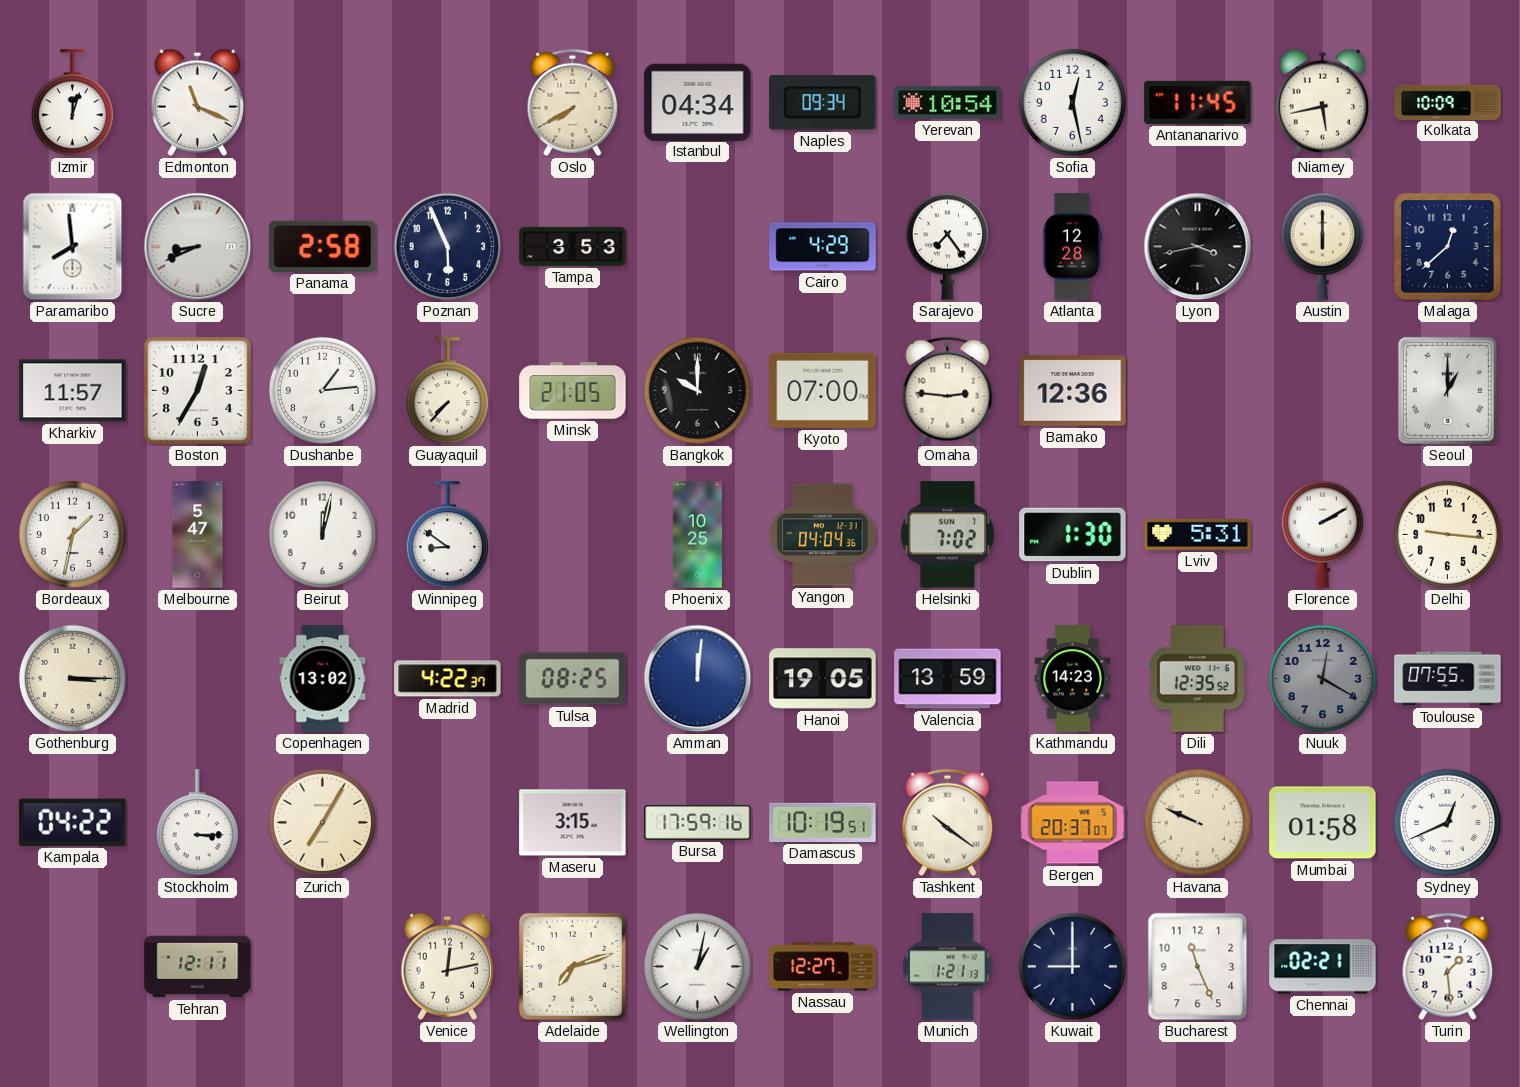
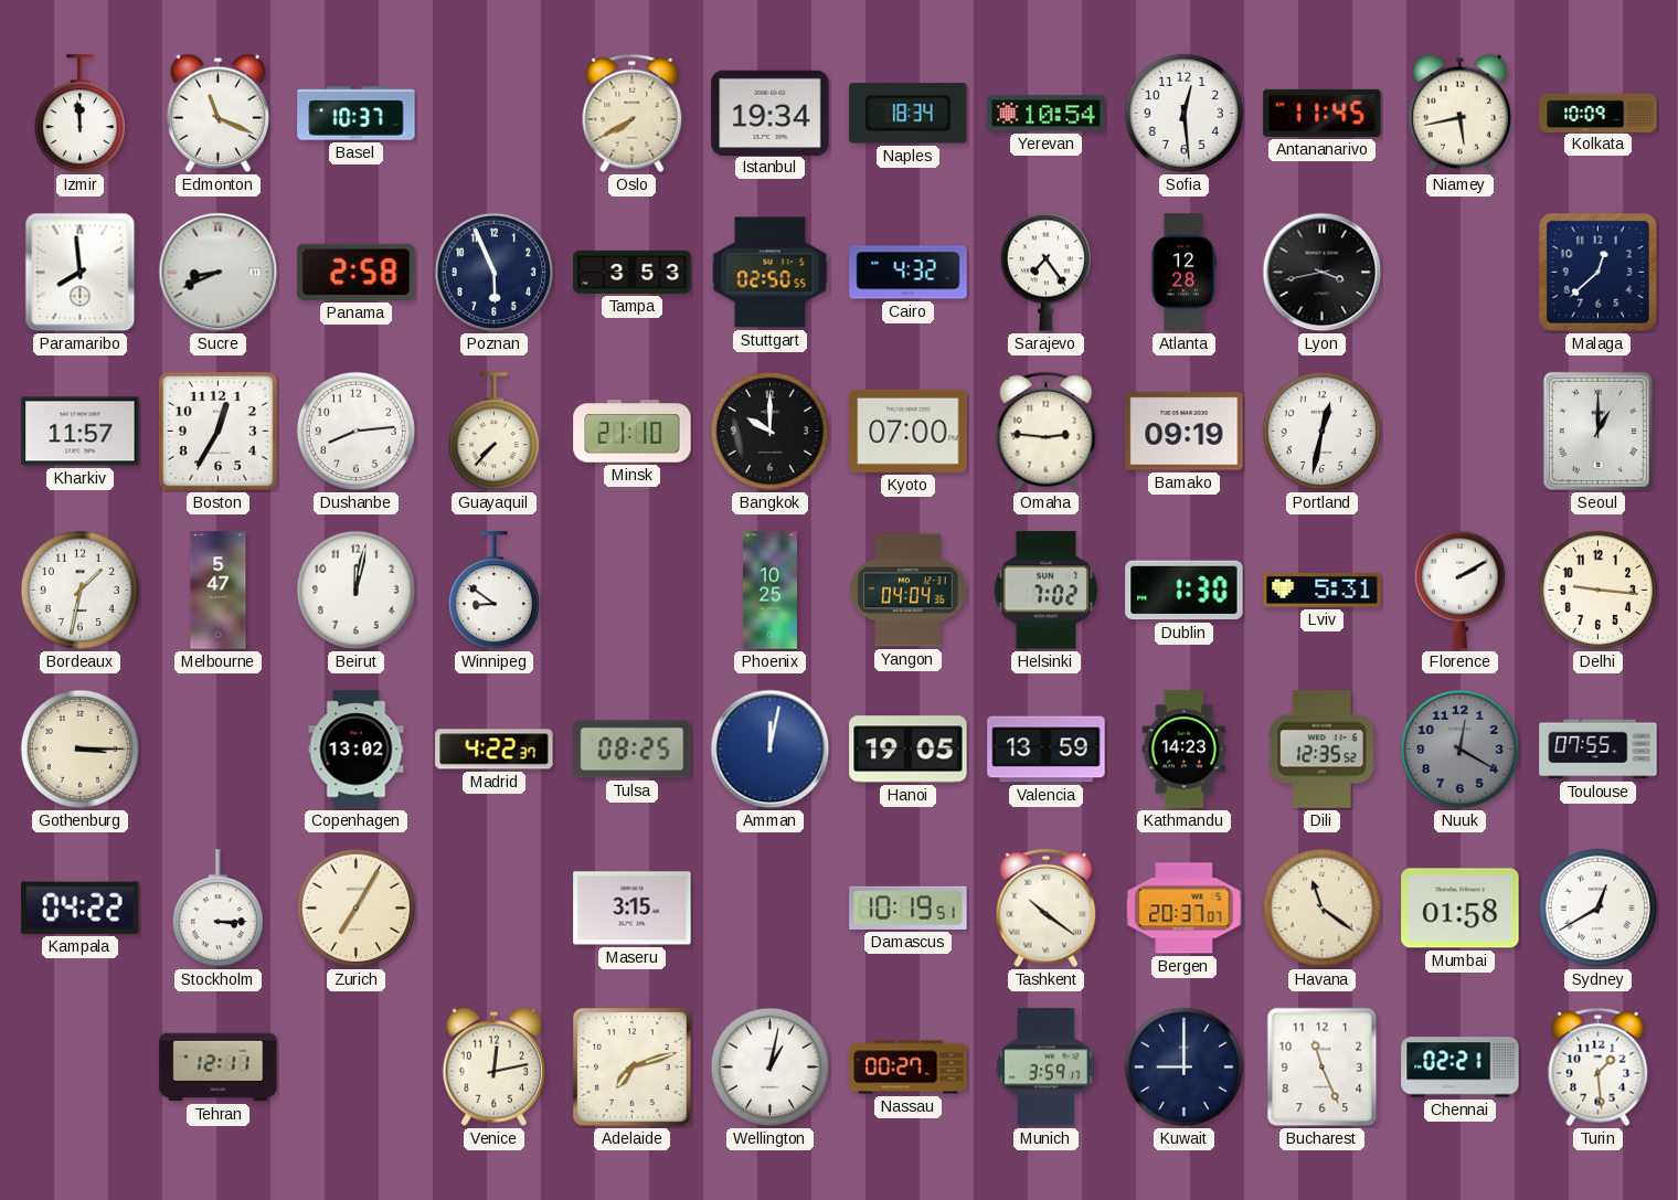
Izmir: 12:03 -> 11:59 (79, 114)
Basel: none -> 10:37 (357, 114)
Istanbul: 04:34 -> 19:34 (771, 113)
Naples: 09:34 -> 18:34 (909, 114)
Sofia: 12:28 -> 12:29 (1183, 113)
Stuttgart: none -> 02:50 (771, 273)
Cairo: 4:29 -> 4:32 (909, 273)
Austin: 6:00 -> none (1322, 246)
Dushanbe: 1:14 -> 8:14 (355, 431)
Minsk: 21:05 -> 21:10 (633, 432)
Bamako: 12:36 -> 09:19 (1185, 432)
Portland: none -> 12:32 (1321, 431)
Amman: 12:01 -> 12:02 (771, 750)
Bursa: 17:59 -> none (698, 822)
Havana: 9:49 -> 11:21 (1321, 907)
Sydney: 12:41 -> 12:40 (1597, 907)
Nassau: 12:27 -> 00:27 (909, 1068)
Munich: 1:21 -> 3:59 (1047, 1068)
